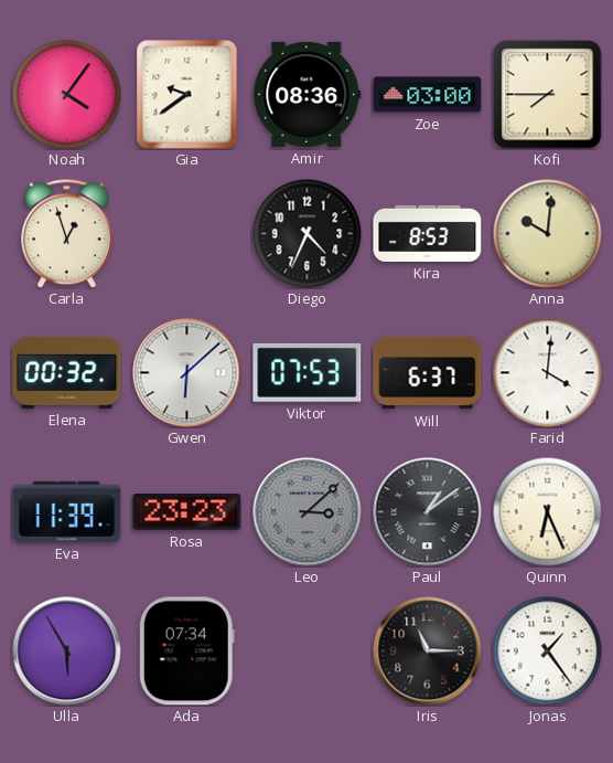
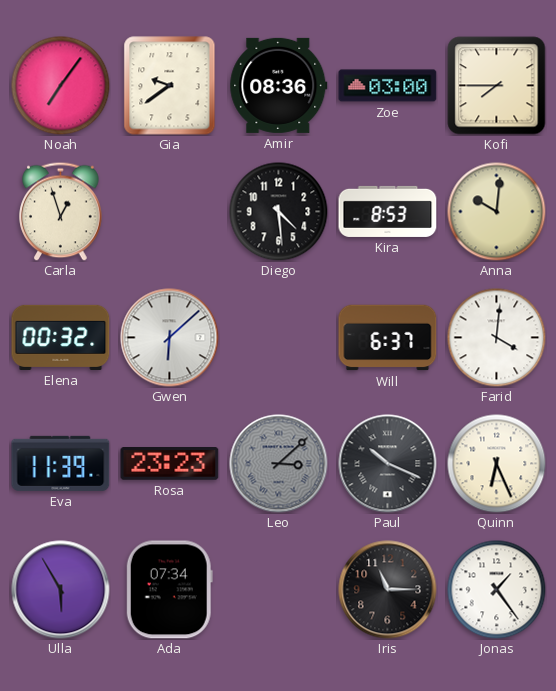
Noah: 4:06 -> 7:06 (61, 86)
Diego: 4:34 -> 4:29 (279, 212)
Viktor: 07:53 -> none (308, 372)
Paul: 1:09 -> 10:19 (388, 464)
